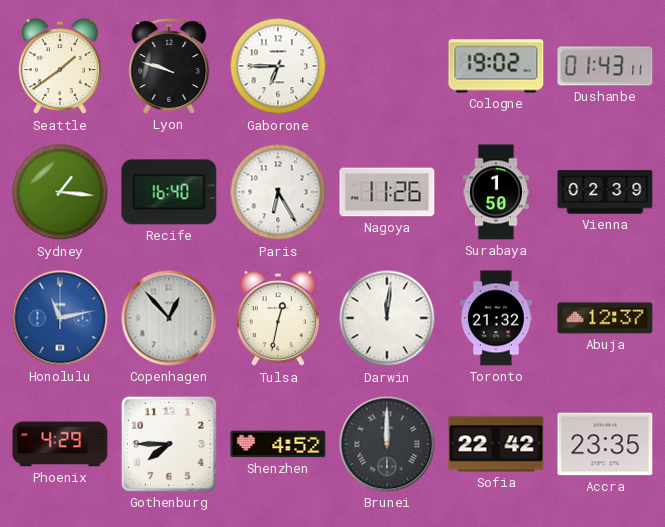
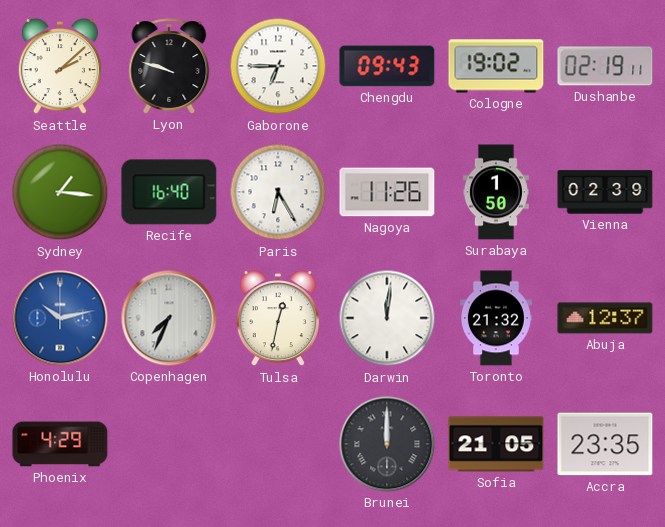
Seattle: 1:39 -> 2:08 (60, 67)
Chengdu: none -> 09:43 (387, 66)
Dushanbe: 01:43 -> 02:19 (605, 66)
Honolulu: 11:13 -> 10:13 (60, 318)
Copenhagen: 12:53 -> 7:34 (169, 318)
Gothenburg: 7:45 -> none (169, 444)
Shenzhen: 4:52 -> none (278, 444)
Sofia: 22:42 -> 21:05 (496, 444)
